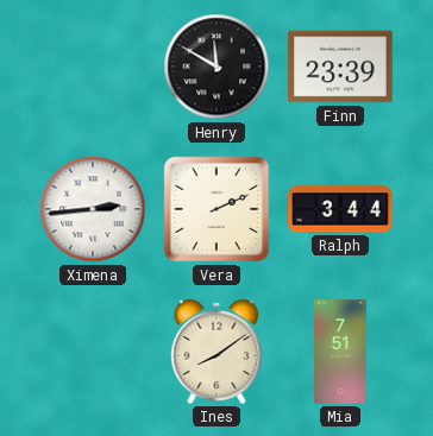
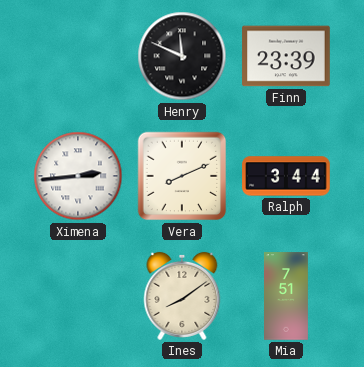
Henry: 11:50 -> 11:49 (182, 56)
Vera: 2:11 -> 8:11 (182, 176)
